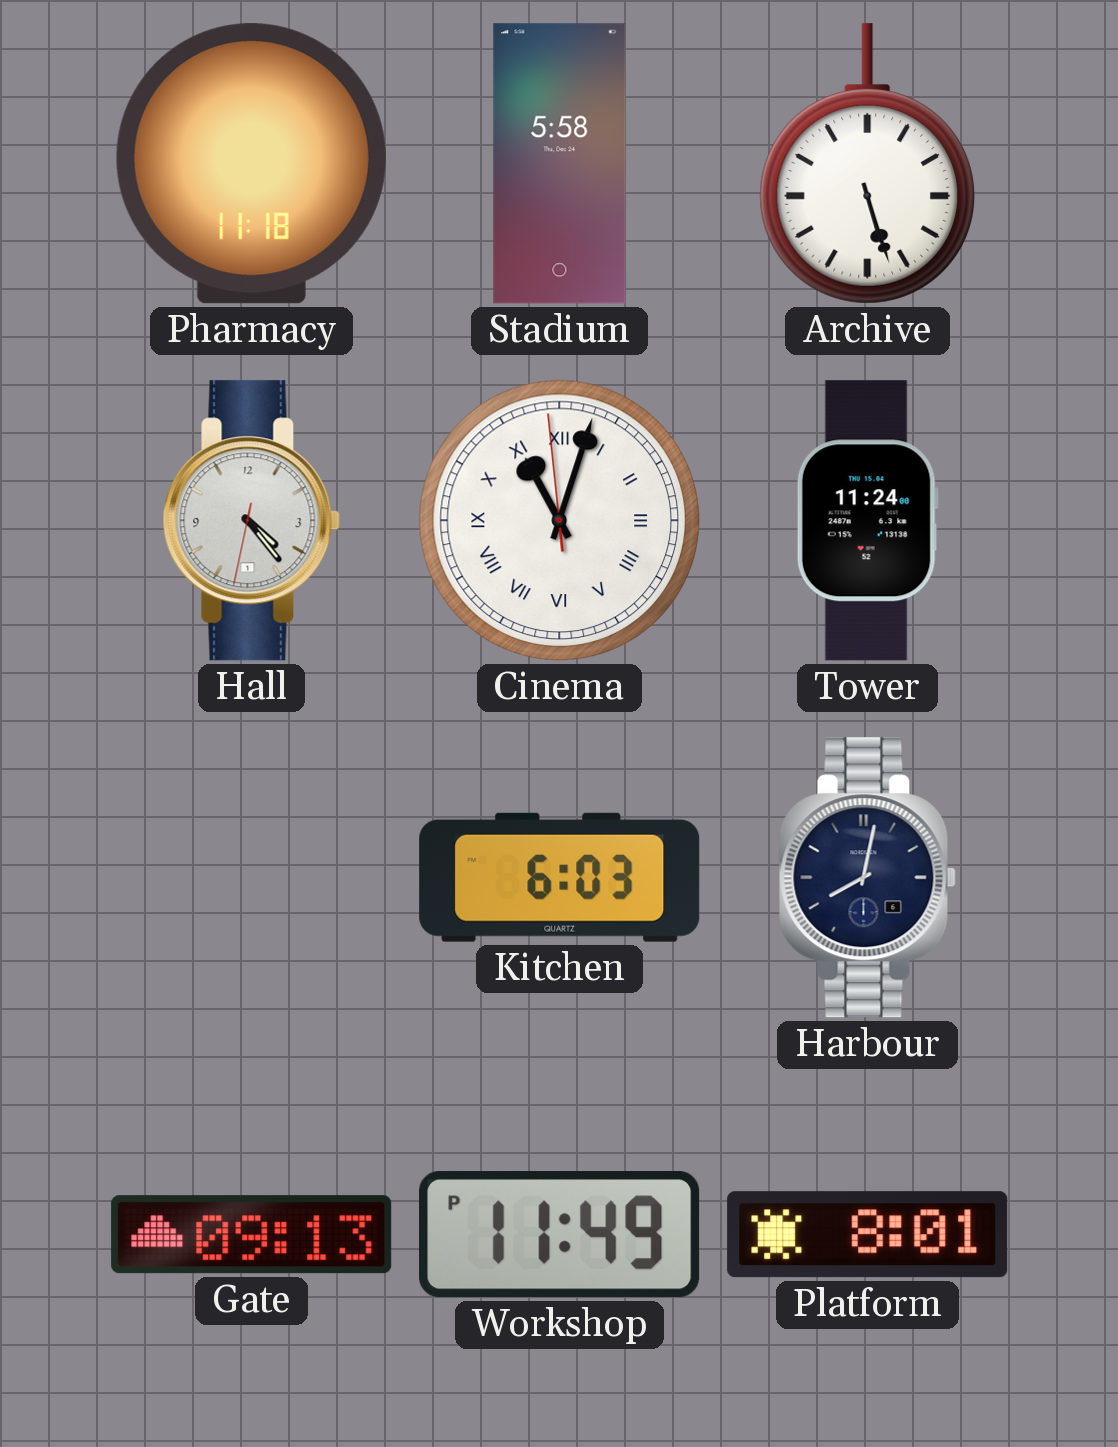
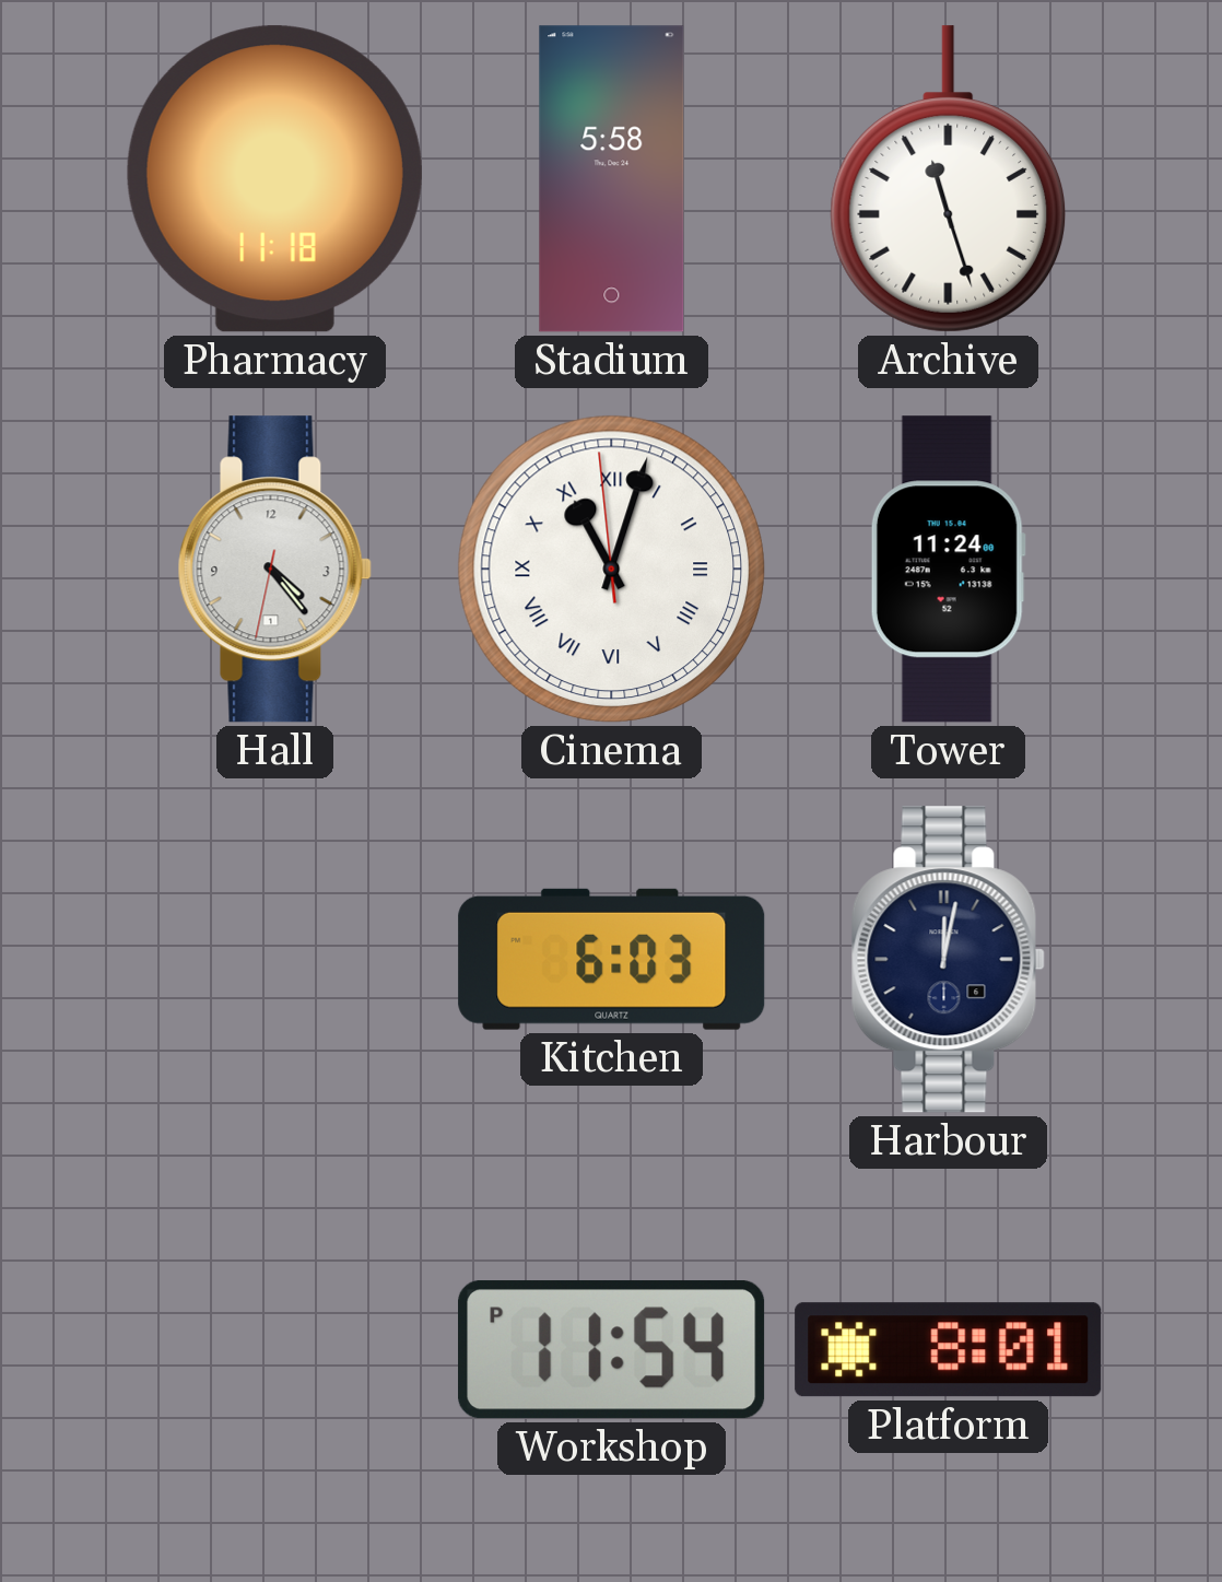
Archive: 5:27 -> 11:27 (949, 179)
Harbour: 8:02 -> 12:02 (948, 960)
Gate: 09:13 -> none (252, 1235)
Workshop: 11:49 -> 11:54 (612, 1350)
